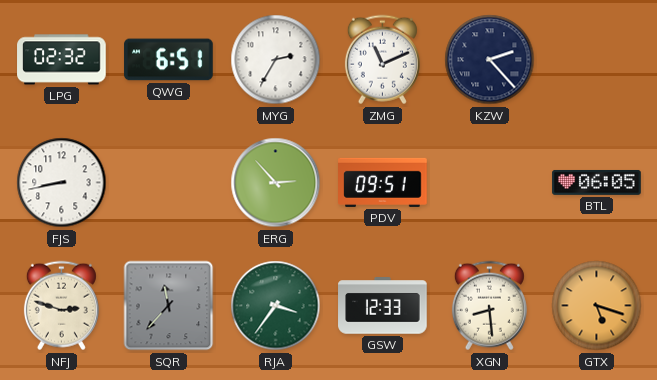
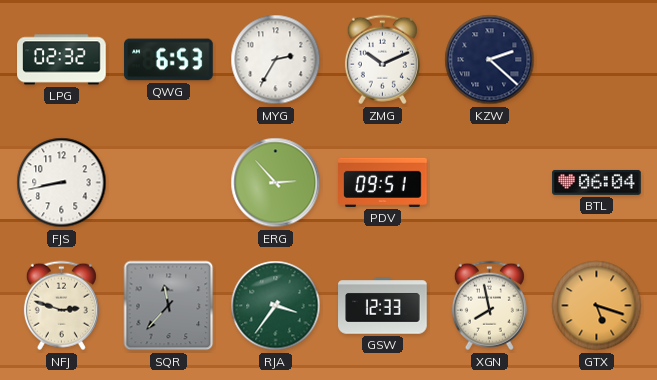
QWG: 6:51 -> 6:53 (169, 60)
ZMG: 11:11 -> 10:11 (382, 60)
KZW: 2:23 -> 2:22 (490, 60)
BTL: 06:05 -> 06:04 (597, 182)
XGN: 8:29 -> 7:58 (489, 306)
